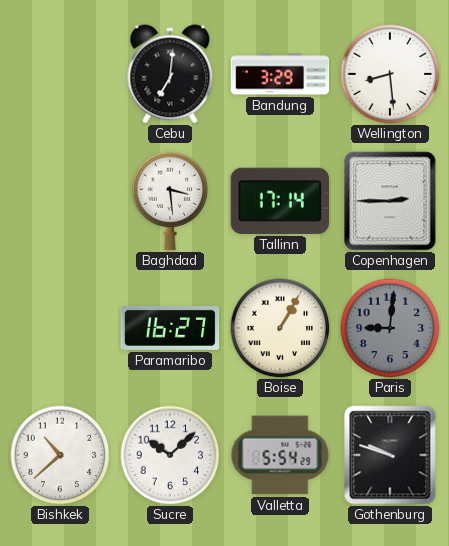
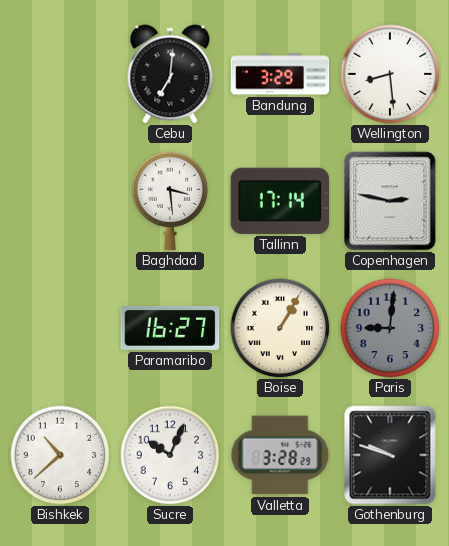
Copenhagen: 2:45 -> 2:47 (390, 201)
Sucre: 10:08 -> 10:04 (170, 455)
Valletta: 5:54 -> 3:28 (280, 455)
